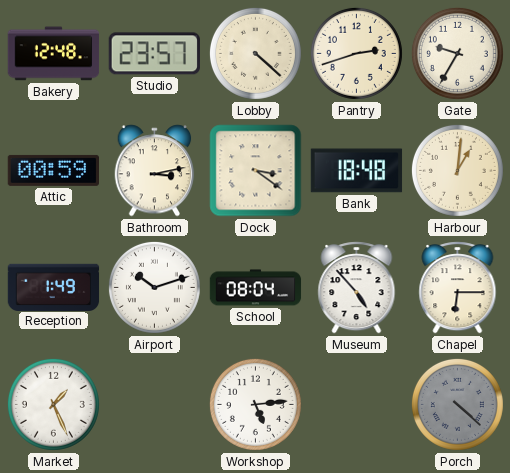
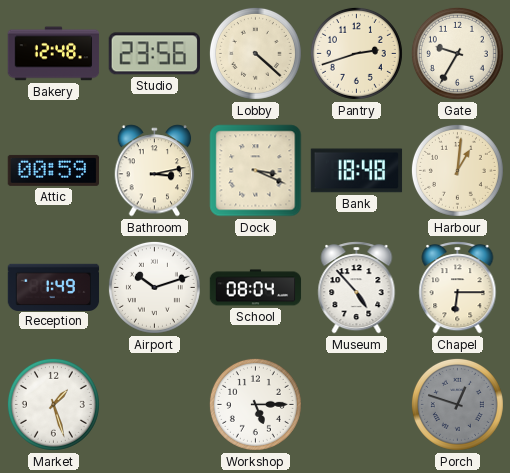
Studio: 23:57 -> 23:56 (154, 54)
Dock: 3:21 -> 3:19 (256, 171)
Market: 1:26 -> 1:27 (53, 404)
Workshop: 5:14 -> 5:15 (255, 404)
Porch: 4:22 -> 12:48 (457, 404)
